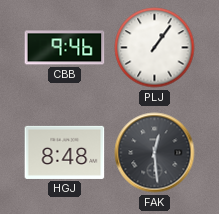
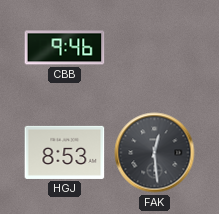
PLJ: 1:06 -> none (155, 48)
HGJ: 8:48 -> 8:53 (65, 152)
